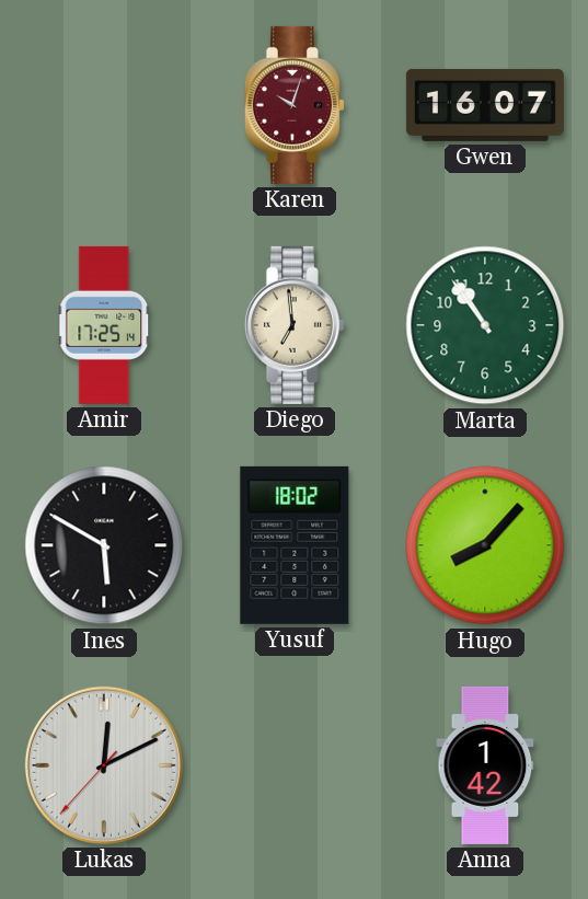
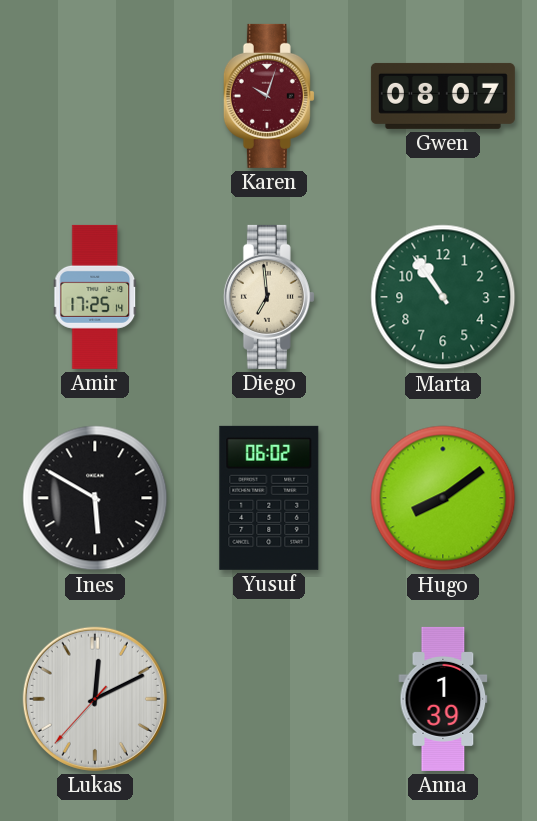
Gwen: 16:07 -> 08:07 (443, 96)
Yusuf: 18:02 -> 06:02 (269, 498)
Hugo: 8:07 -> 8:09 (443, 498)
Anna: 1:42 -> 1:39 (443, 699)
